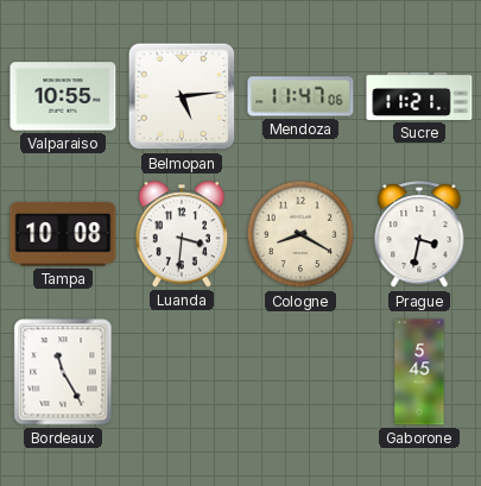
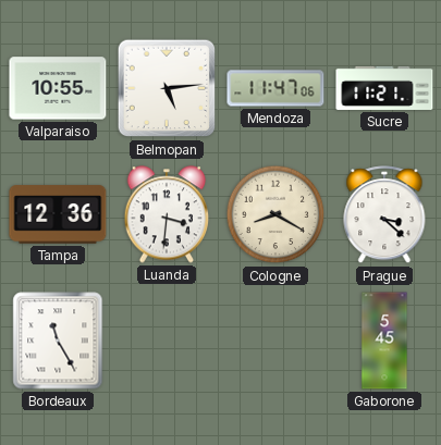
Tampa: 10:08 -> 12:36 (58, 214)
Prague: 3:32 -> 3:22 (384, 215)
